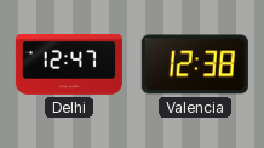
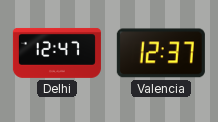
Valencia: 12:38 -> 12:37 (161, 53)
